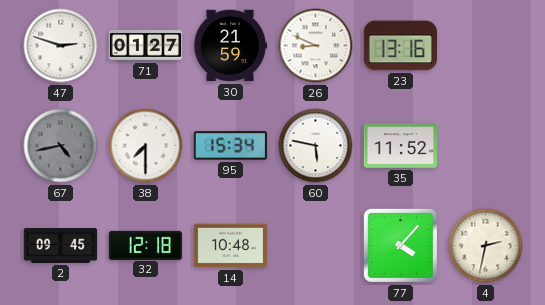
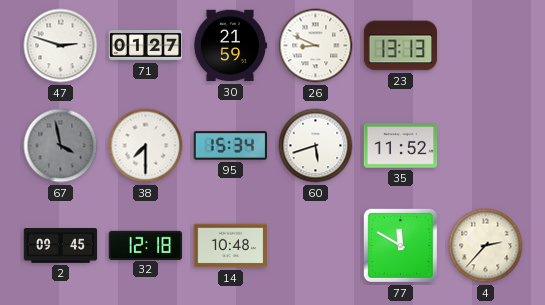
23: 13:16 -> 13:13 (401, 46)
67: 4:43 -> 3:58 (61, 146)
60: 5:47 -> 5:42 (316, 146)
77: 4:07 -> 11:50 (400, 245)
4: 2:32 -> 2:37 (486, 246)
